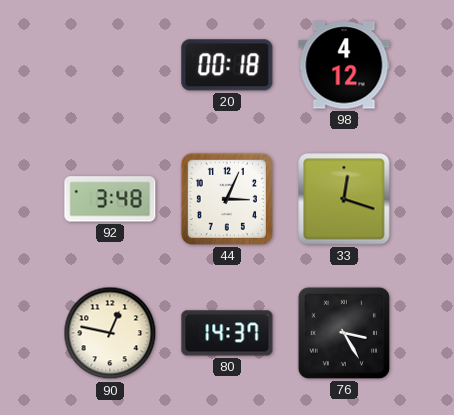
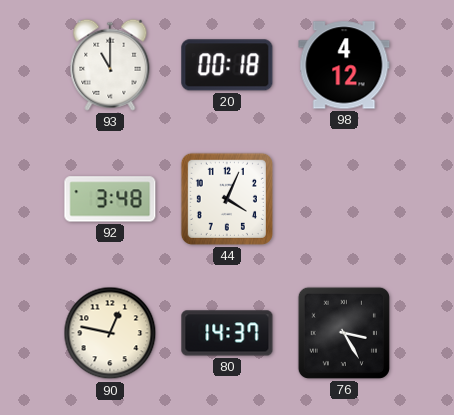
93: none -> 11:00 (110, 65)
44: 3:04 -> 4:04 (227, 199)
33: 12:18 -> none (344, 199)
